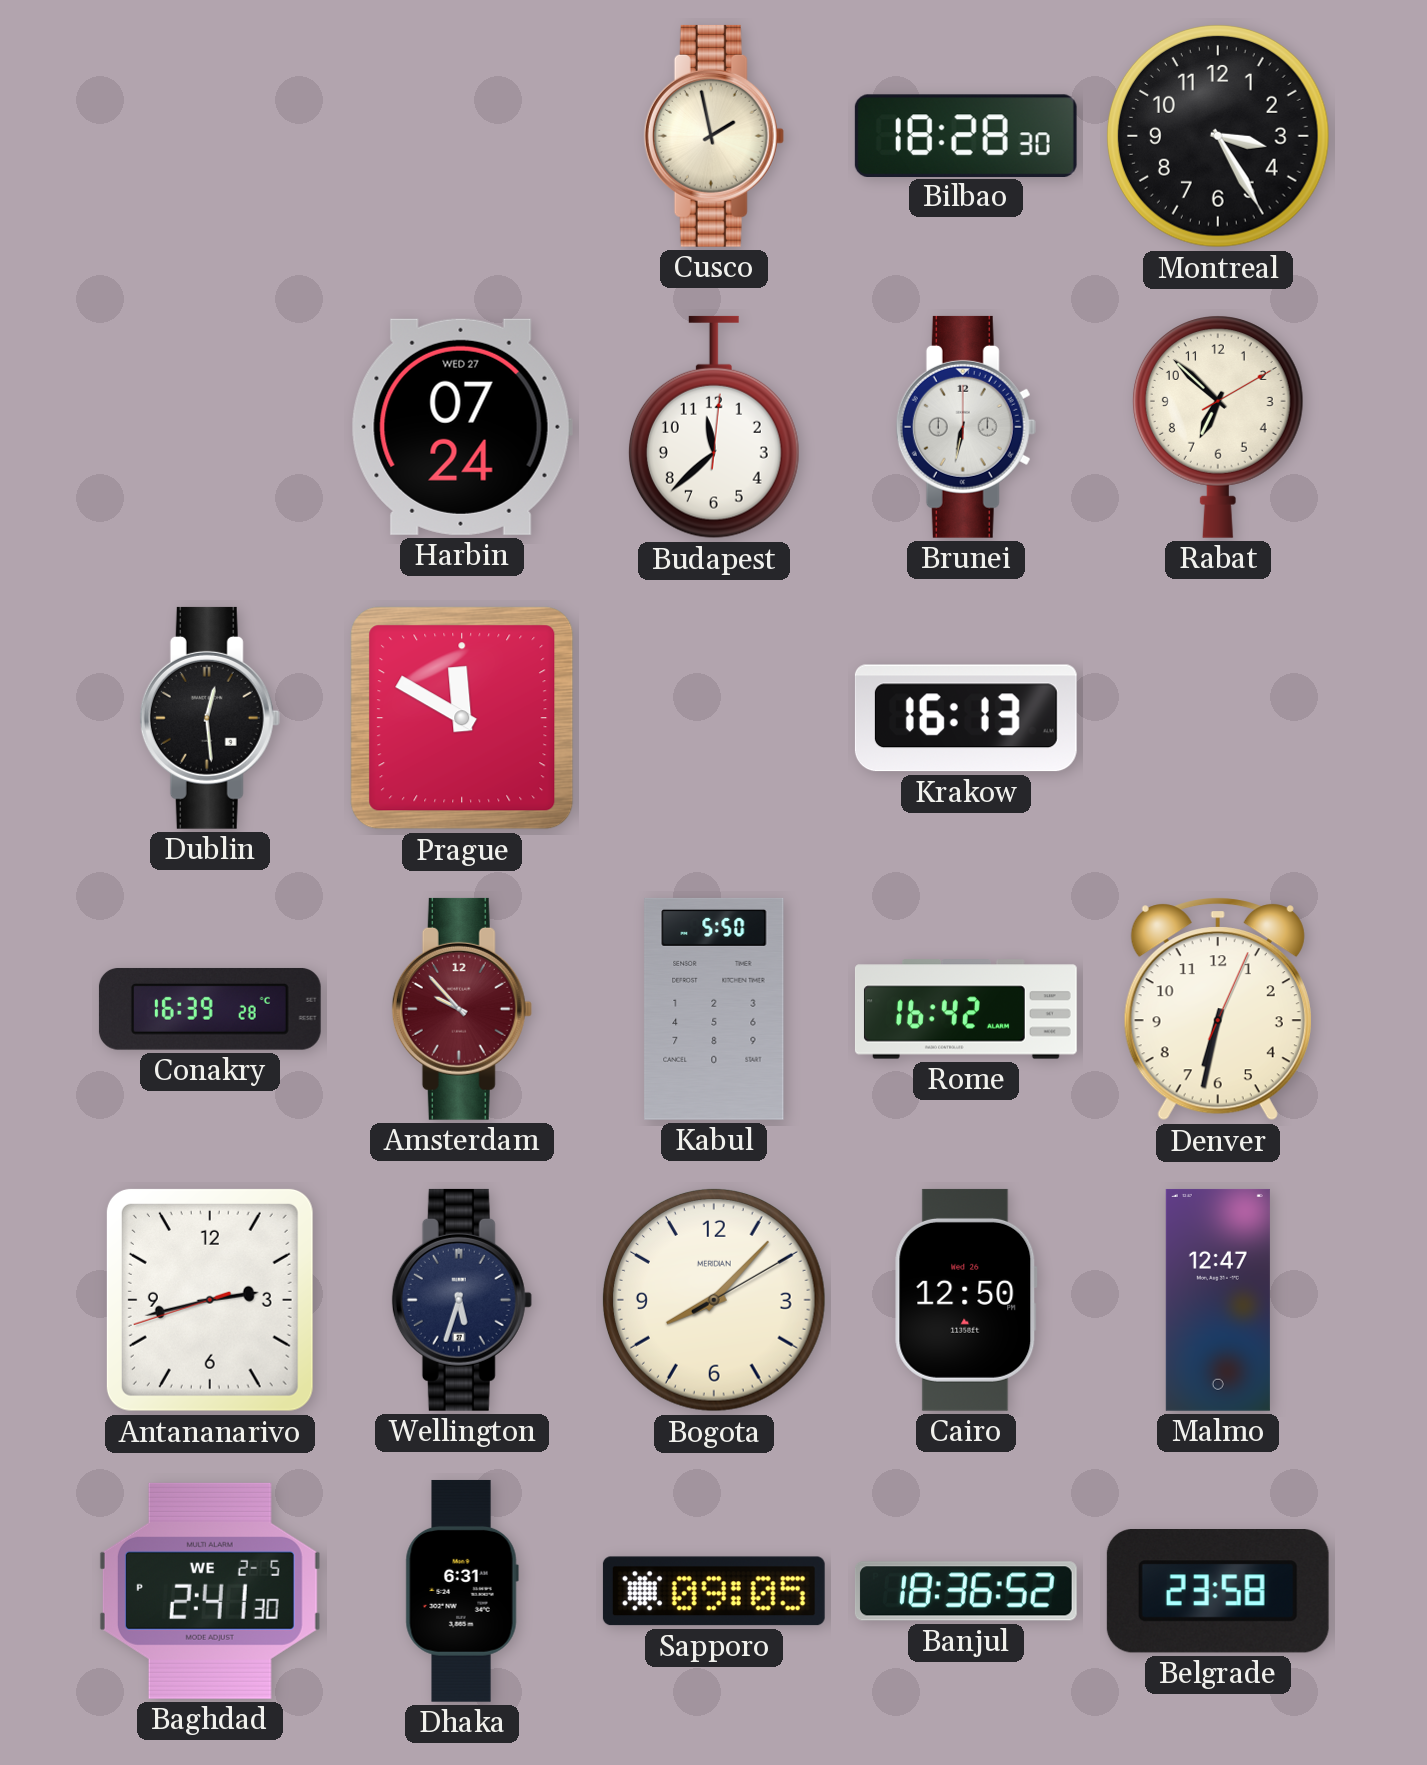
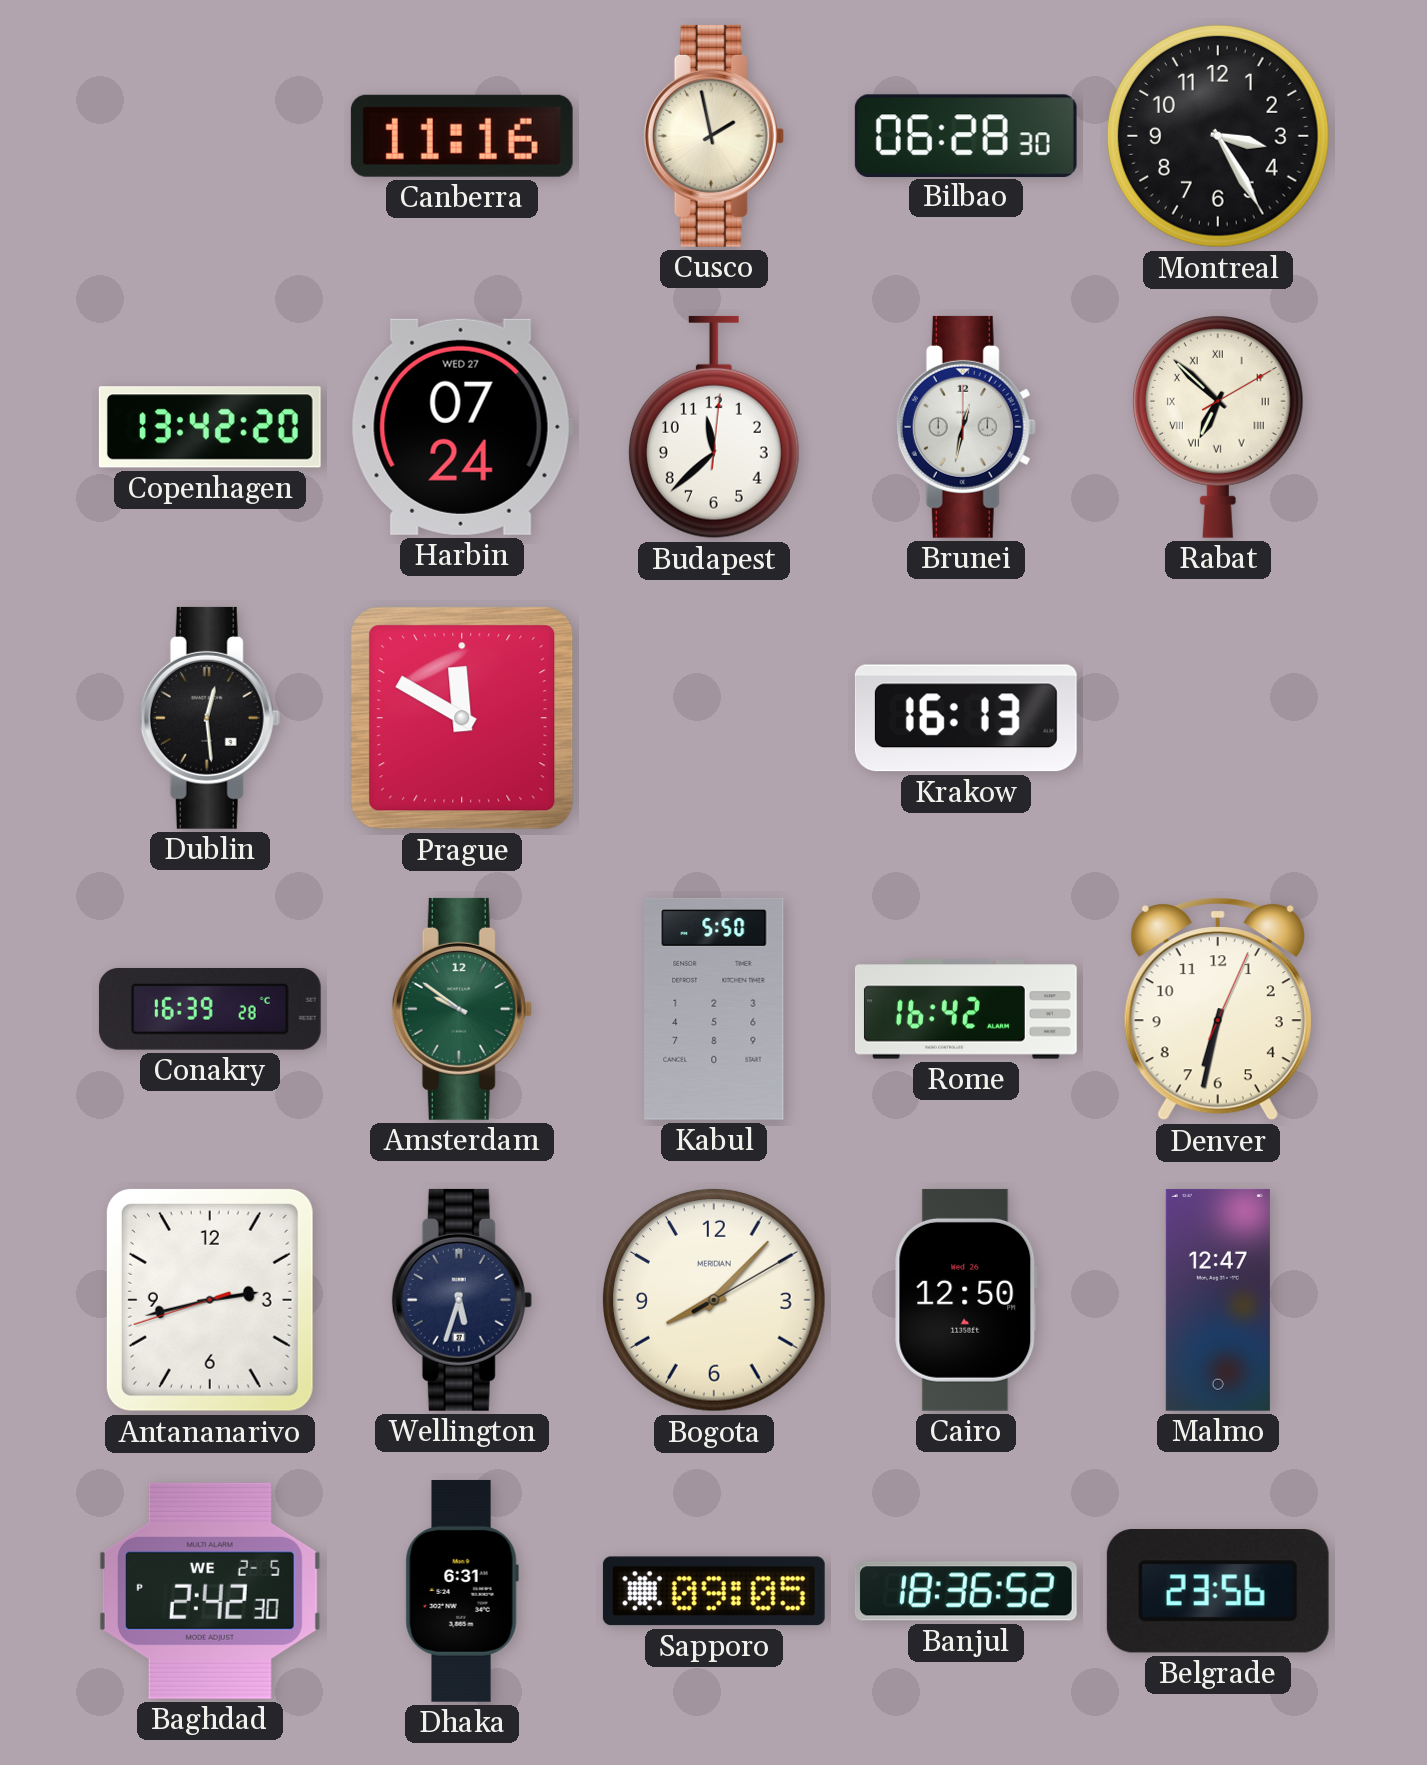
Canberra: none -> 11:16 (462, 136)
Bilbao: 18:28 -> 06:28 (966, 135)
Copenhagen: none -> 13:42 (210, 427)
Brunei: 6:32 -> 12:32 (966, 427)
Rabat numerals: Arabic -> Roman (1218, 427)
Amsterdam: 9:53 -> 9:51 (462, 1009)
Amsterdam dial: burgundy -> green (462, 1009)
Baghdad: 2:41 -> 2:42 (210, 1591)
Belgrade: 23:58 -> 23:56 (1218, 1592)
